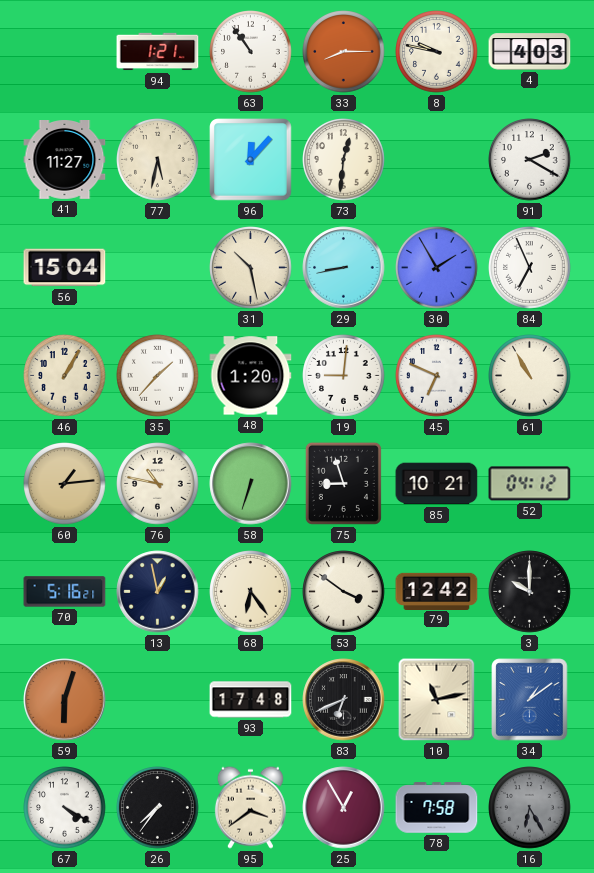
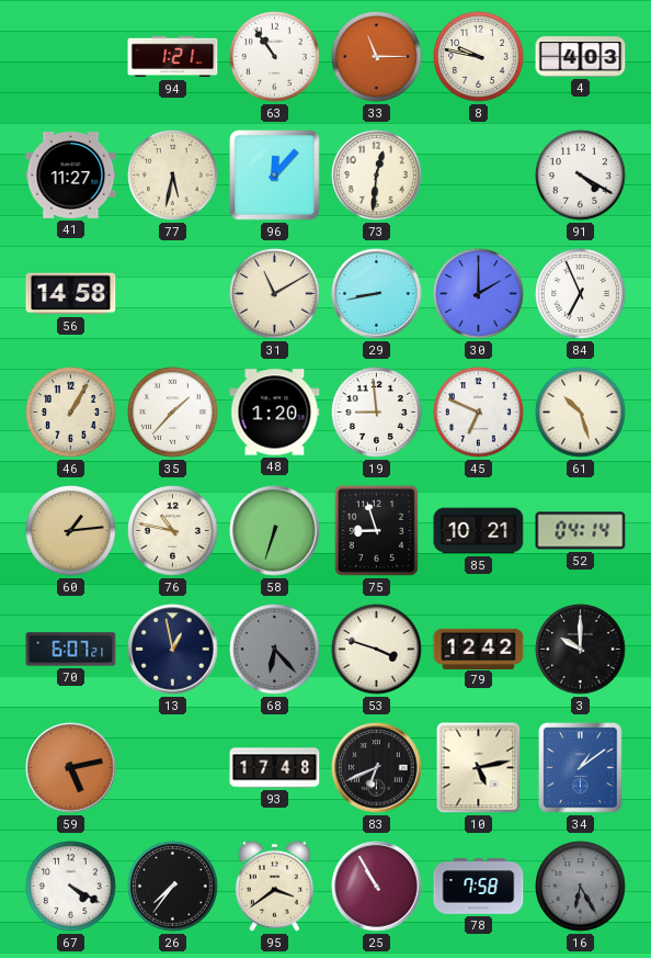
33: 8:15 -> 11:15 (377, 57)
91: 2:20 -> 4:20 (581, 176)
56: 15:04 -> 14:58 (71, 294)
31: 10:28 -> 11:10 (275, 294)
30: 1:55 -> 2:00 (479, 294)
19: 9:01 -> 8:59 (377, 413)
61: 10:55 -> 10:27 (581, 413)
52: 04:12 -> 04:14 (581, 531)
70: 5:16 -> 6:07 (71, 650)
68: 6:24 -> 6:23 (275, 650)
68 dial: cream -> grey (275, 650)
53: 3:51 -> 3:48 (377, 650)
59: 6:03 -> 5:13 (71, 768)
10: 11:13 -> 5:13 (479, 768)
25: 12:55 -> 10:55 (377, 887)
